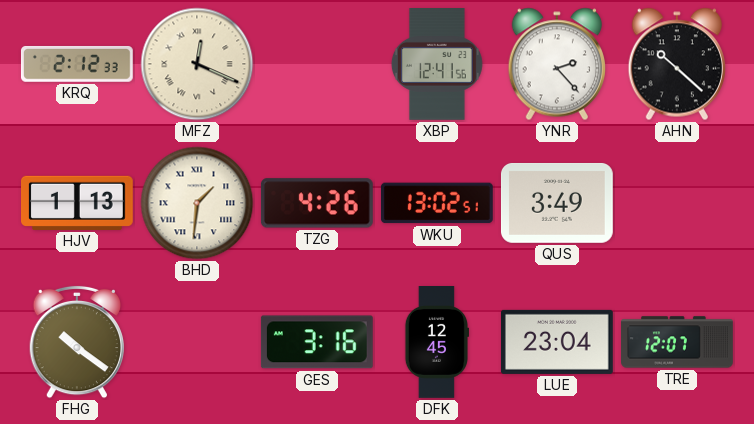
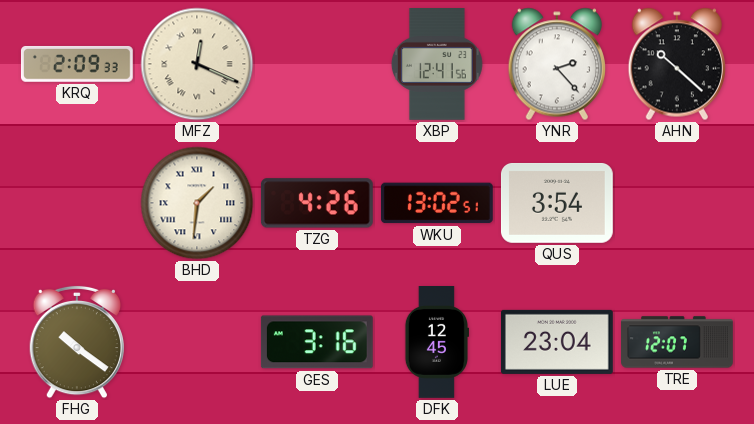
KRQ: 2:12 -> 2:09 (77, 64)
HJV: 1:13 -> none (78, 203)
QUS: 3:49 -> 3:54 (557, 203)
